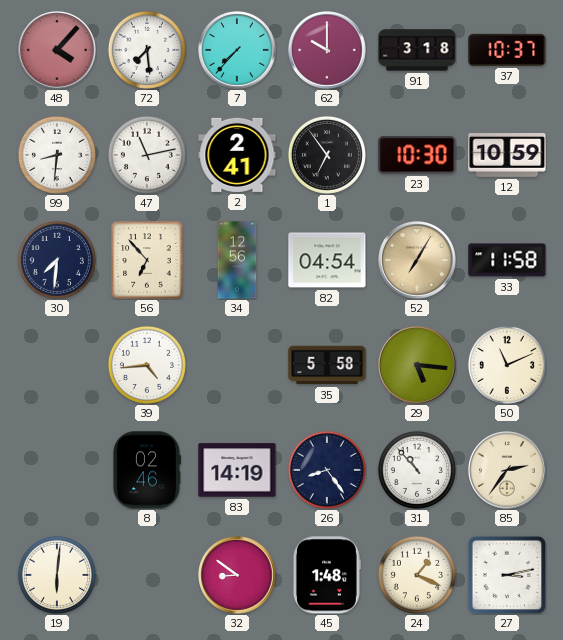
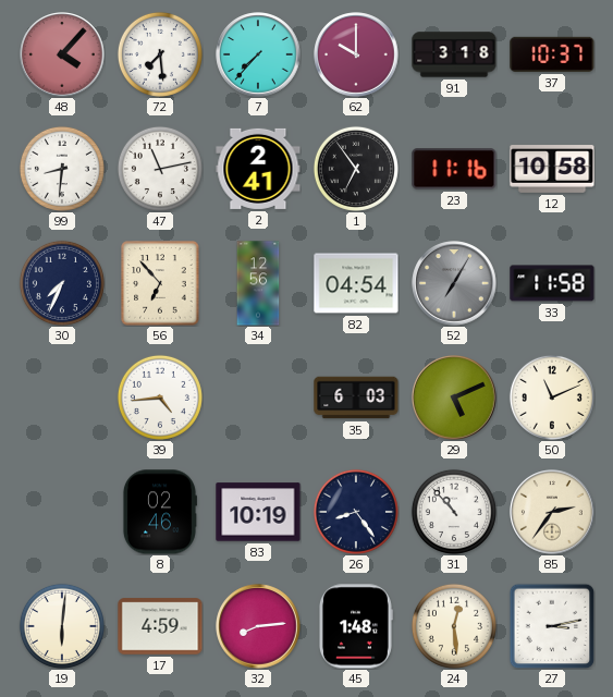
23: 10:30 -> 11:16 (454, 169)
12: 10:59 -> 10:58 (552, 170)
30: 7:31 -> 7:34 (62, 283)
52 dial: champagne -> grey (454, 283)
35: 5:58 -> 6:03 (356, 398)
29: 5:16 -> 5:11 (454, 398)
83: 14:19 -> 10:19 (258, 512)
17: none -> 4:59 (160, 626)
32: 8:51 -> 8:14 (258, 626)
24: 1:19 -> 12:29 (454, 626)
